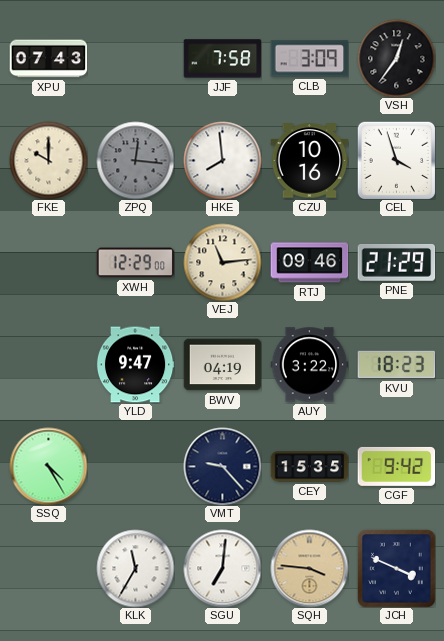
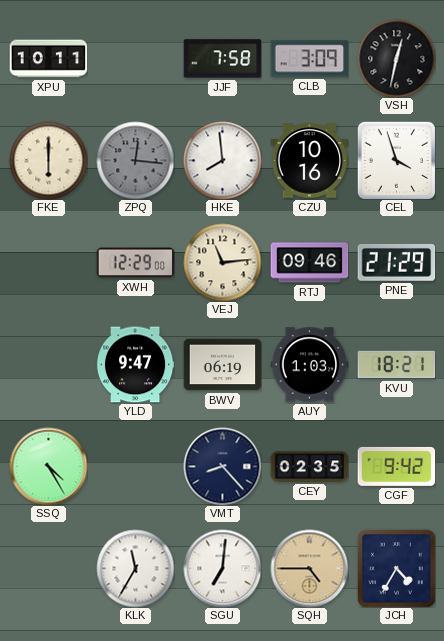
XPU: 07:43 -> 10:11 (48, 59)
VSH: 12:36 -> 12:32 (396, 58)
FKE: 10:00 -> 6:00 (48, 160)
BWV: 04:19 -> 06:19 (222, 365)
AUY: 3:22 -> 1:03 (309, 365)
KVU: 18:23 -> 18:21 (396, 365)
VMT: 9:23 -> 8:23 (222, 466)
CEY: 15:35 -> 02:35 (309, 467)
SQH: 3:46 -> 4:45 (309, 568)
JCH: 3:49 -> 4:35 (396, 568)
